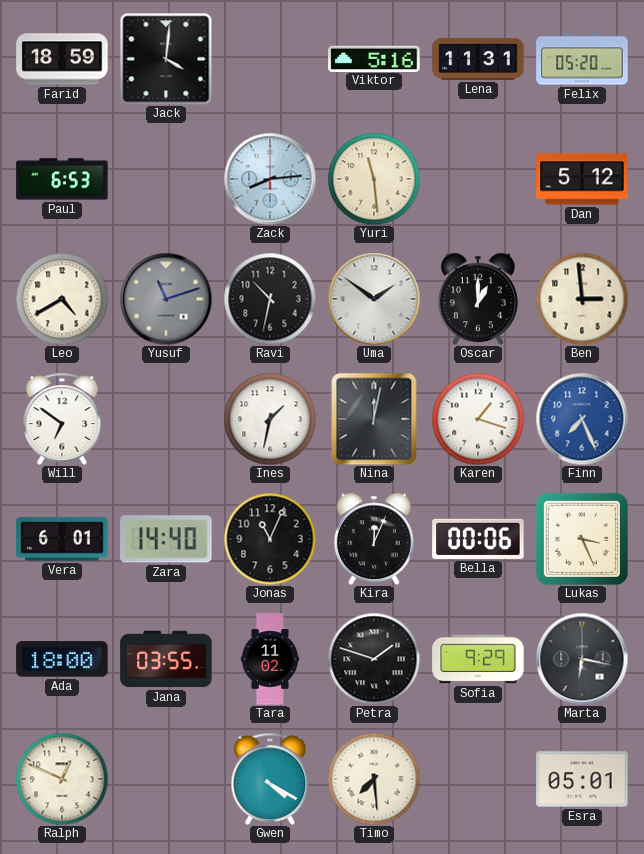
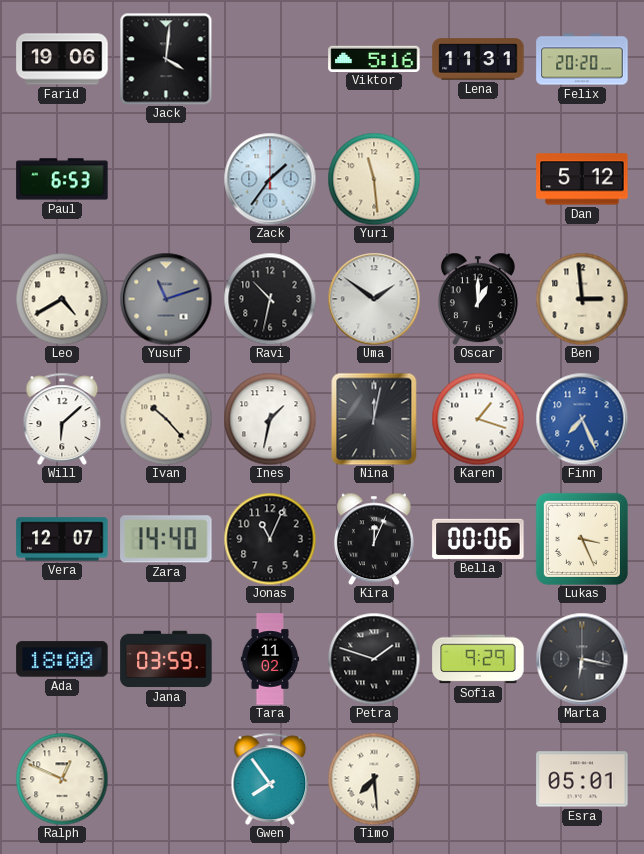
Farid: 18:59 -> 19:06 (62, 59)
Felix: 05:20 -> 20:20 (582, 59)
Zack: 8:14 -> 1:36 (270, 179)
Will: 6:51 -> 6:08 (62, 419)
Ivan: none -> 10:23 (166, 419)
Vera: 6:01 -> 12:07 (62, 539)
Jana: 03:55 -> 03:59 (166, 659)
Gwen: 4:20 -> 7:54 (270, 779)
